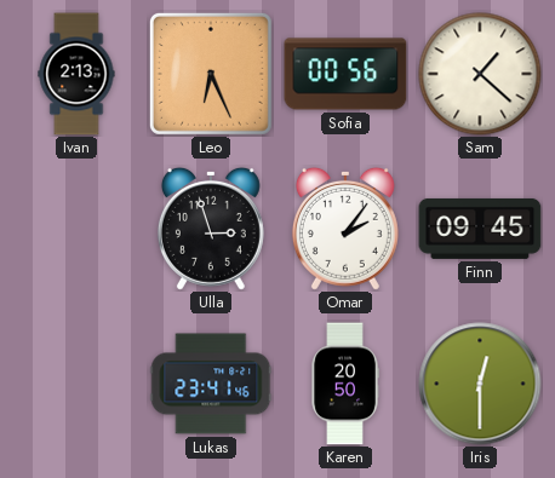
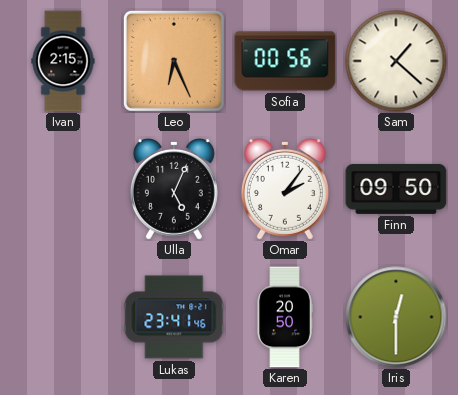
Ivan: 2:13 -> 2:15 (63, 61)
Ulla: 2:57 -> 5:04 (174, 189)
Finn: 09:45 -> 09:50 (396, 189)
